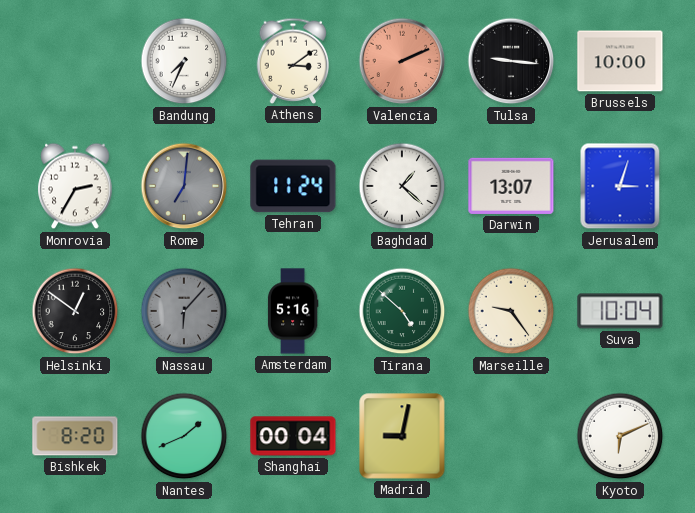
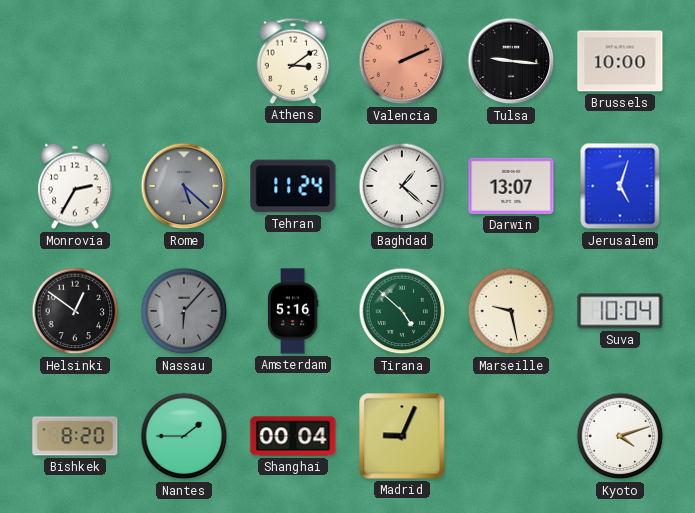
Bandung: 7:34 -> none (184, 61)
Rome: 7:01 -> 5:22 (184, 186)
Jerusalem: 3:03 -> 5:03 (620, 186)
Marseille: 9:24 -> 9:28 (511, 311)
Nantes: 1:41 -> 1:45 (184, 436)
Madrid: 9:02 -> 9:04 (402, 436)
Kyoto: 6:11 -> 4:12 (620, 436)
